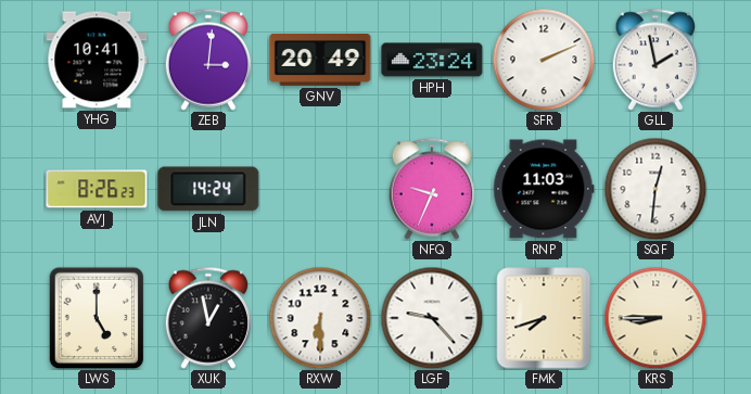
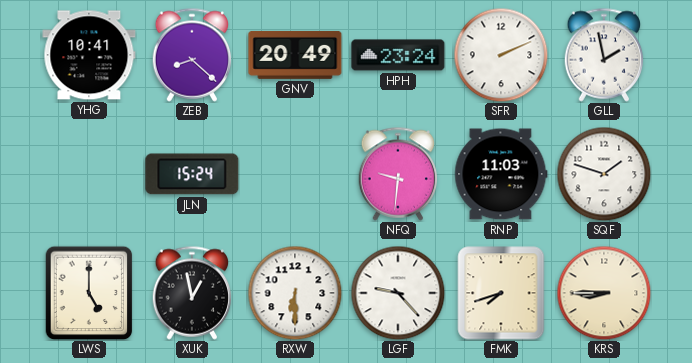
ZEB: 3:01 -> 8:22 (192, 55)
AVJ: 8:26 -> none (97, 189)
JLN: 14:24 -> 15:24 (192, 174)
NFQ: 9:34 -> 9:31 (398, 174)
SQF: 12:31 -> 1:48 (604, 174)
